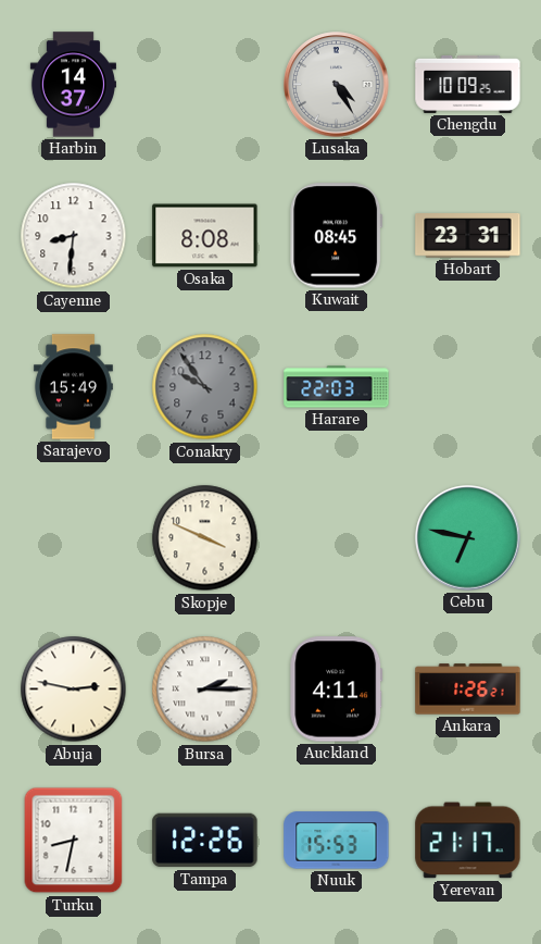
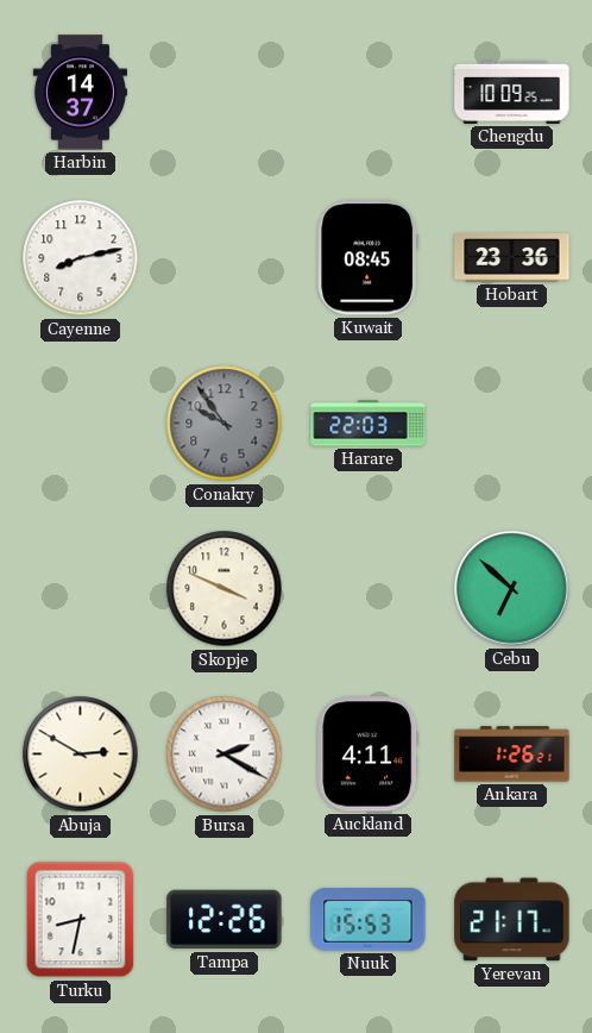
Lusaka: 4:25 -> none (337, 85)
Cayenne: 8:31 -> 8:13 (81, 258)
Osaka: 8:08 -> none (205, 236)
Hobart: 23:31 -> 23:36 (512, 258)
Sarajevo: 15:49 -> none (73, 387)
Cebu: 6:47 -> 6:52 (512, 589)
Abuja: 2:47 -> 2:50 (81, 755)
Bursa: 2:15 -> 2:20 (225, 755)
